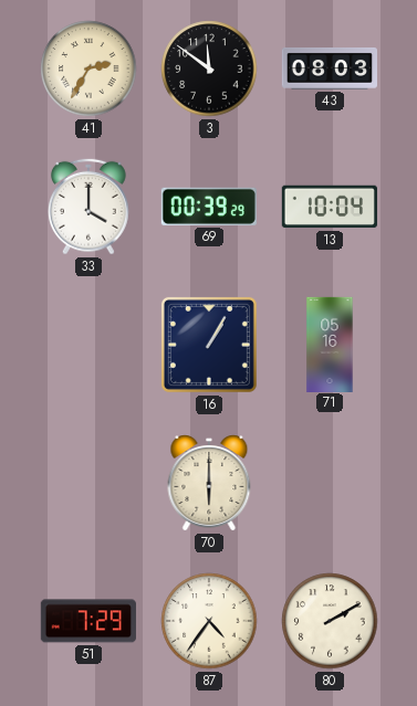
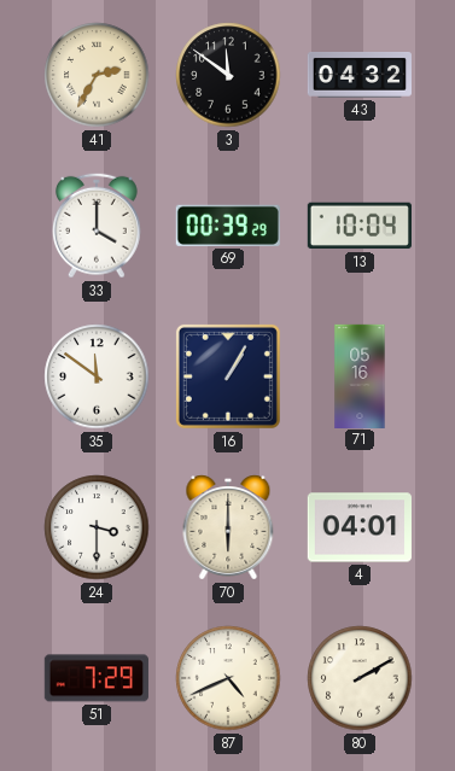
43: 08:03 -> 04:32 (358, 76)
35: none -> 11:51 (97, 376)
24: none -> 3:30 (97, 527)
4: none -> 04:01 (358, 527)
87: 4:36 -> 4:41 (228, 678)
